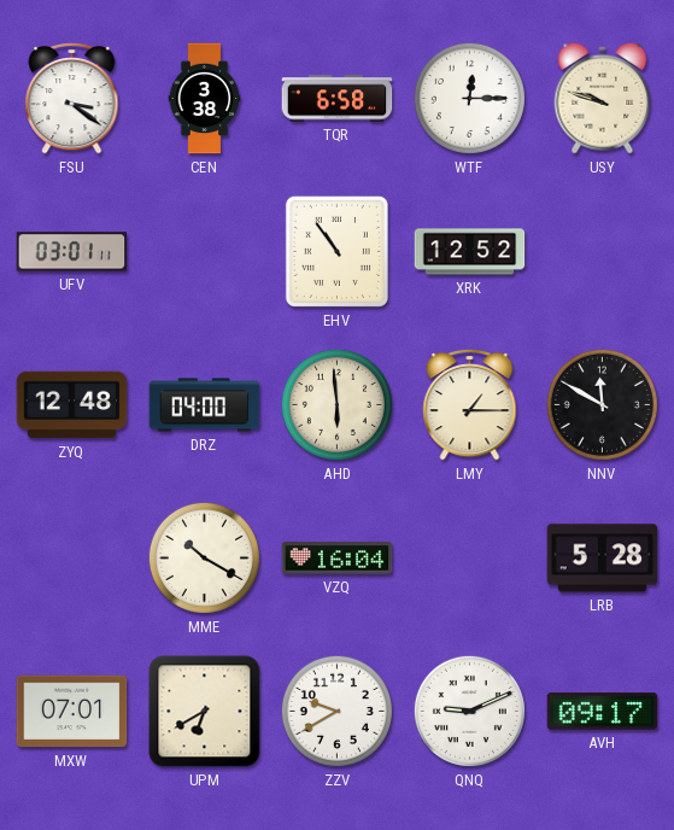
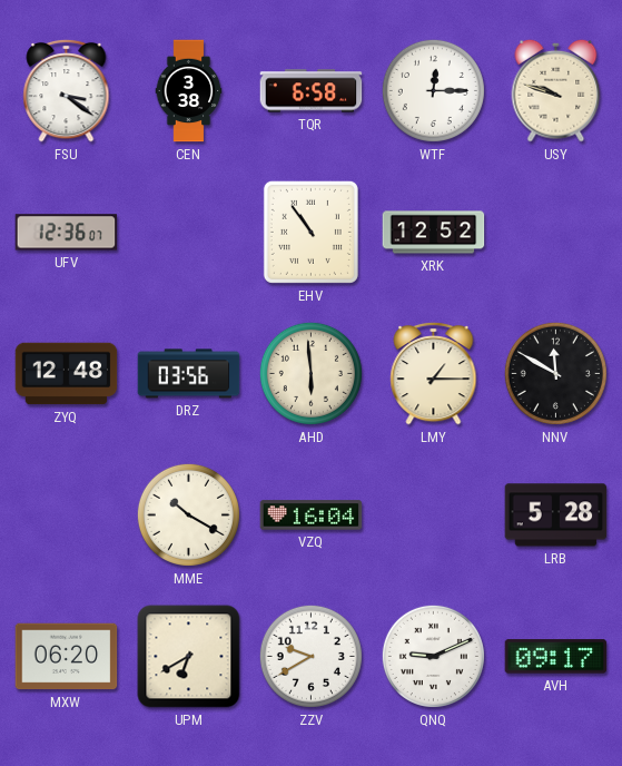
UFV: 03:01 -> 12:36 (67, 233)
DRZ: 04:00 -> 03:56 (189, 374)
MXW: 07:01 -> 06:20 (67, 657)
